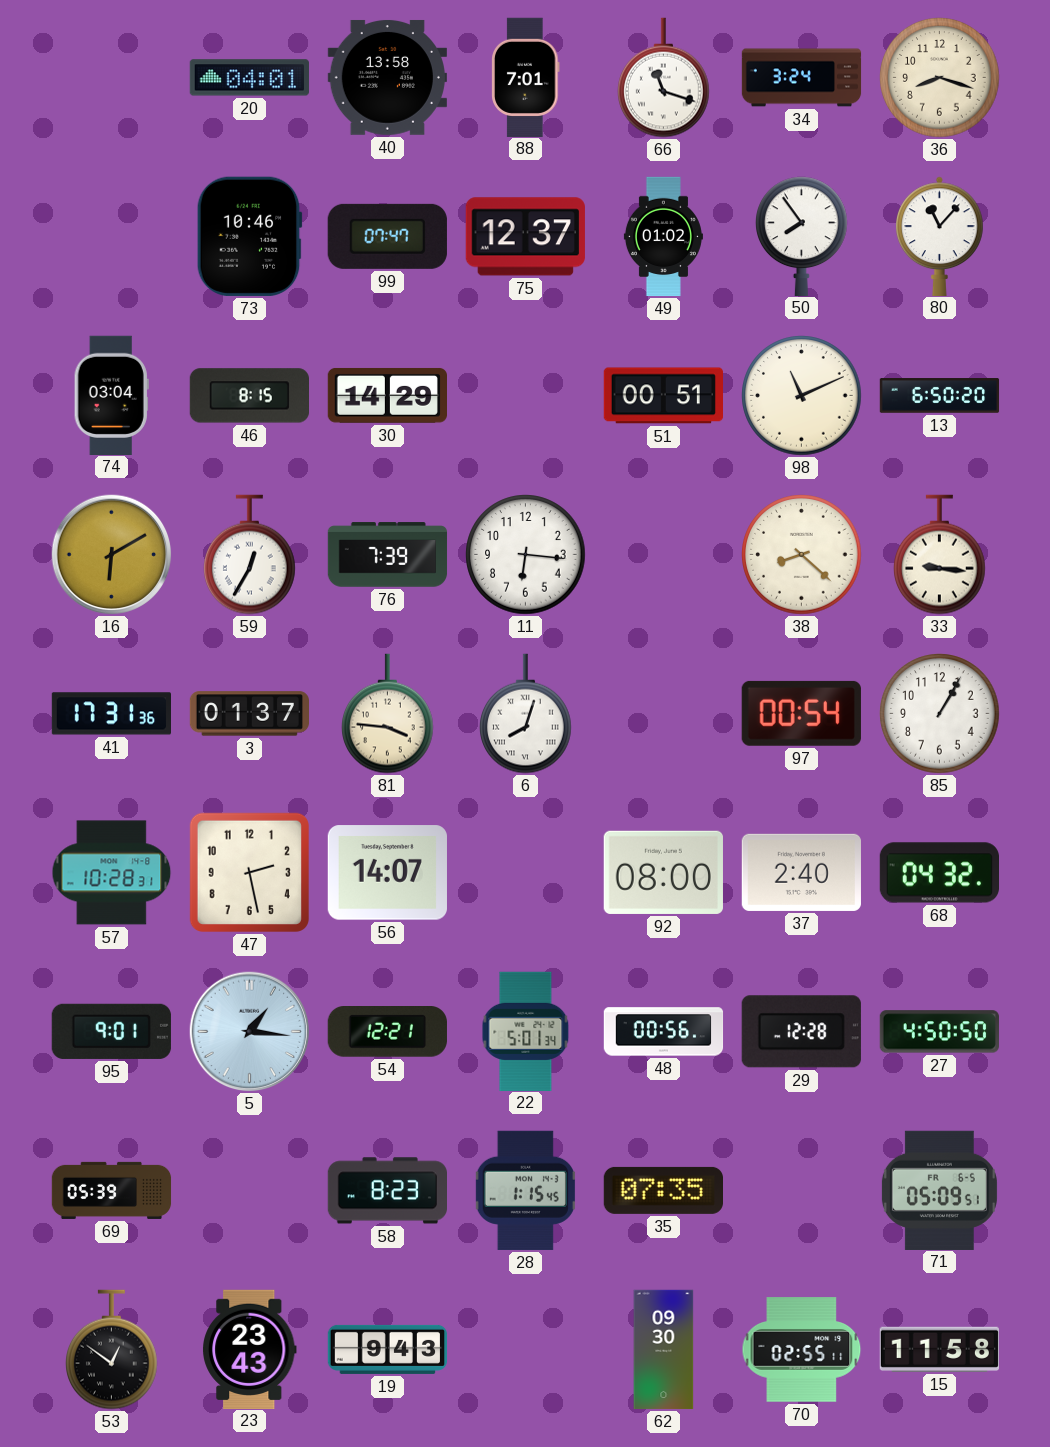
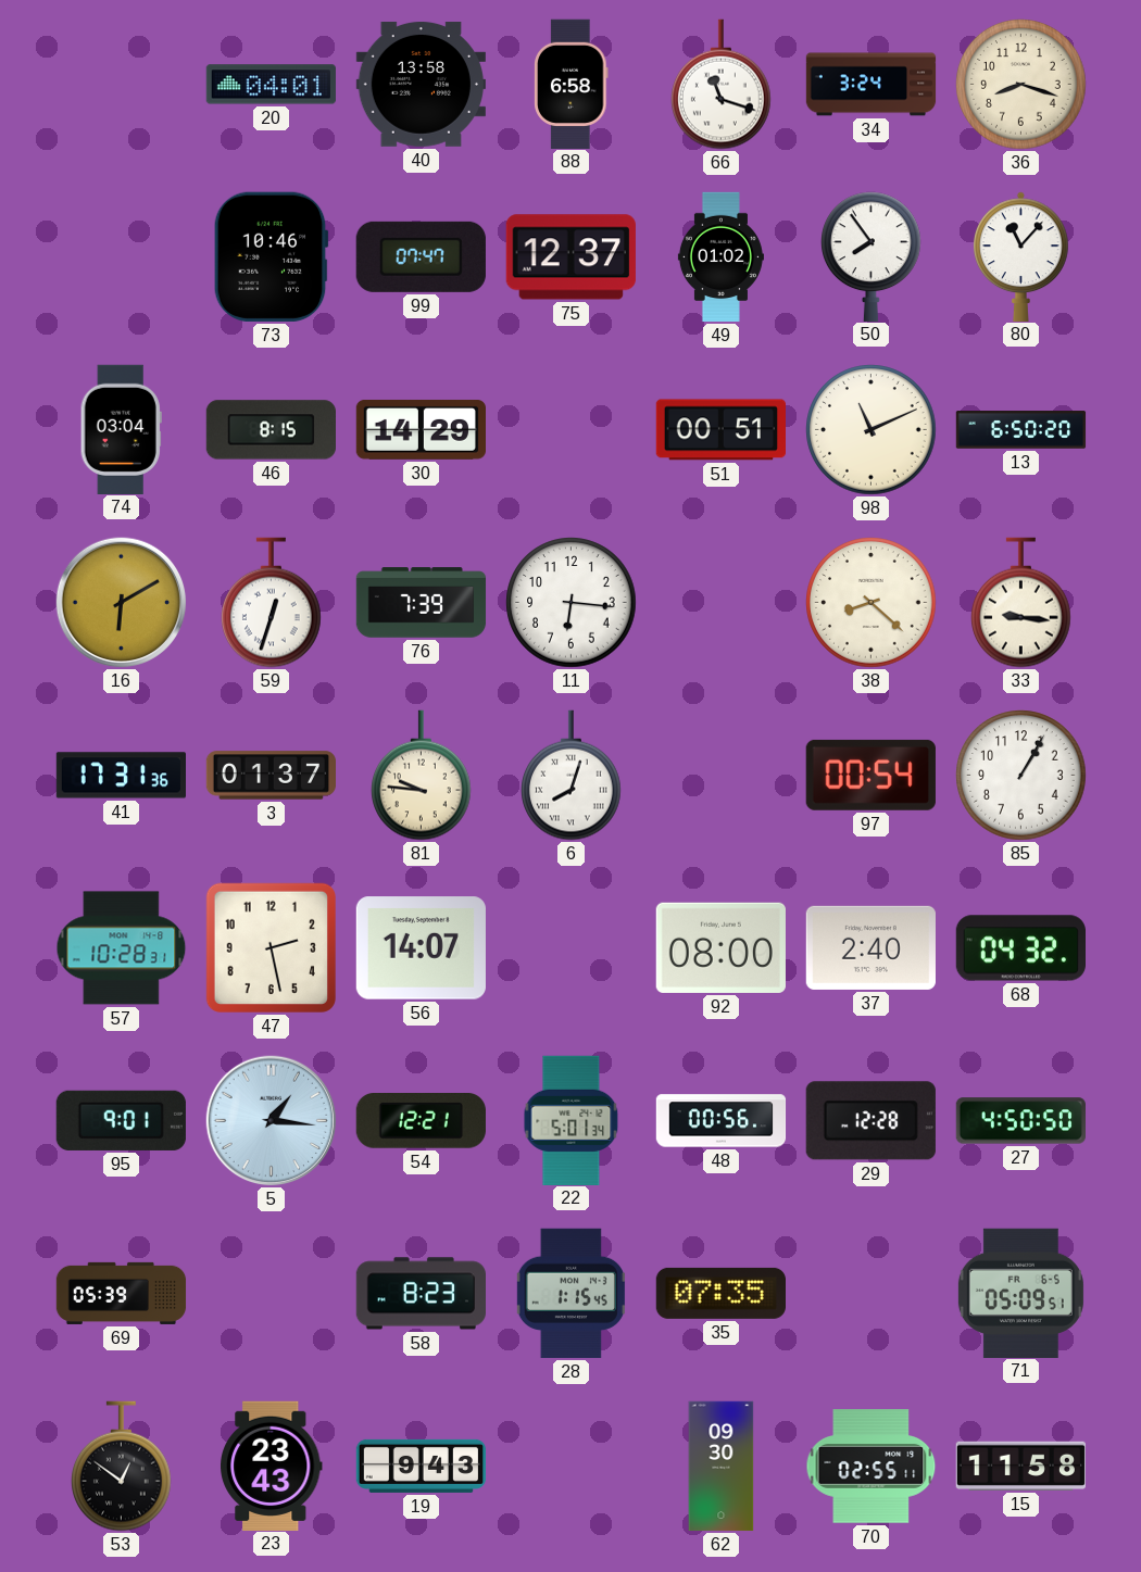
88: 7:01 -> 6:58 (572, 84)
59: 12:35 -> 12:33 (272, 603)
81: 3:46 -> 9:46 (422, 776)
